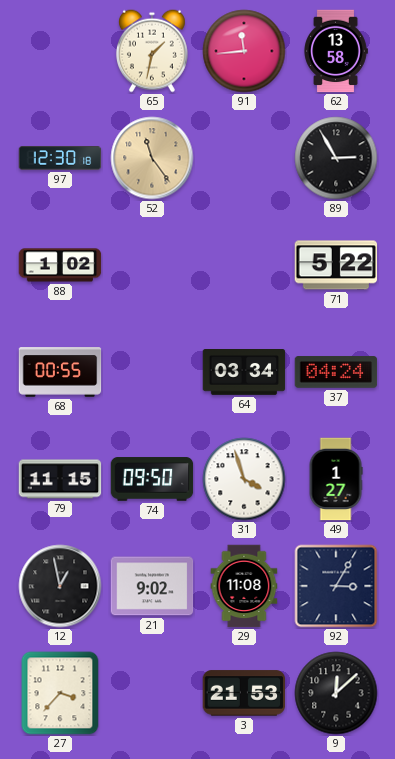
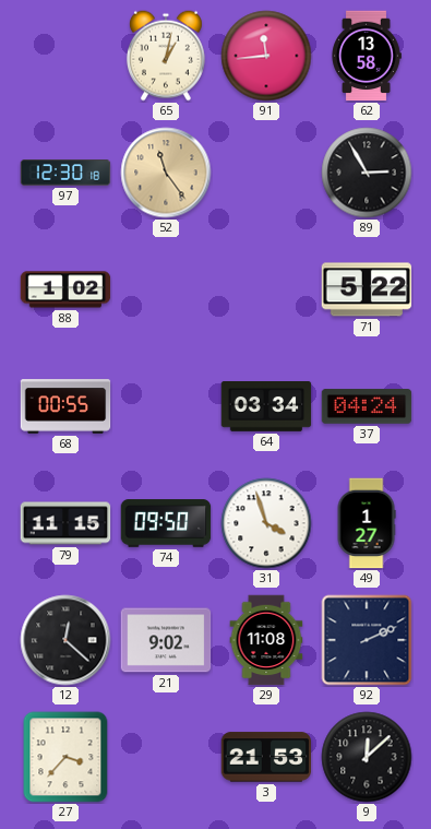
65: 1:32 -> 1:02 (166, 56)
12: 12:58 -> 12:22 (65, 640)
92: 3:05 -> 2:11 (367, 640)
